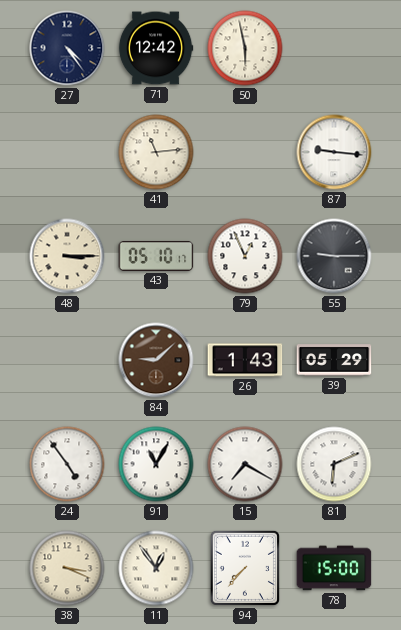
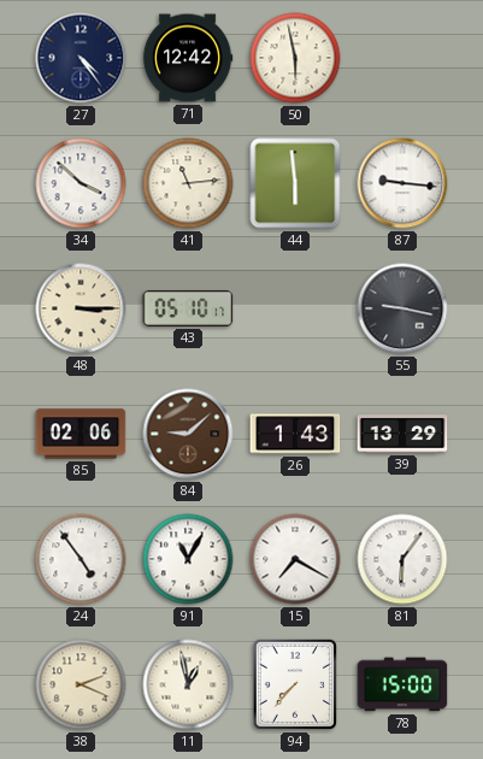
34: none -> 3:52 (81, 183)
44: none -> 5:59 (295, 183)
79: 12:56 -> none (245, 256)
55: 9:15 -> 9:17 (402, 308)
85: none -> 02:06 (81, 434)
39: 05:29 -> 13:29 (402, 434)
81: 6:11 -> 6:06 (402, 559)
38: 3:19 -> 2:19 (81, 684)
11: 12:54 -> 12:58 (188, 684)
